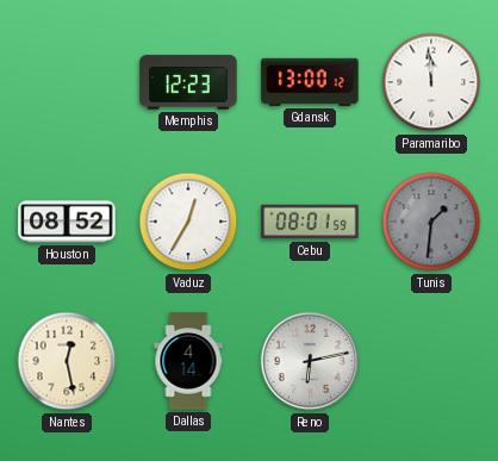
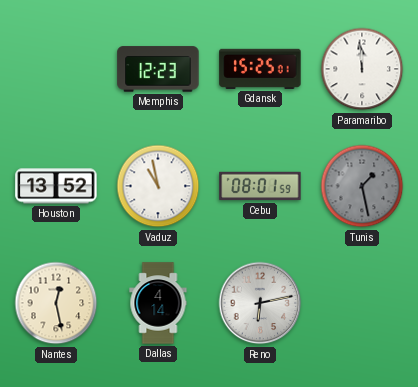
Gdansk: 13:00 -> 15:25 (260, 69)
Houston: 08:52 -> 13:52 (56, 186)
Vaduz: 12:35 -> 10:58 (158, 186)
Tunis: 1:31 -> 1:28 (362, 186)
